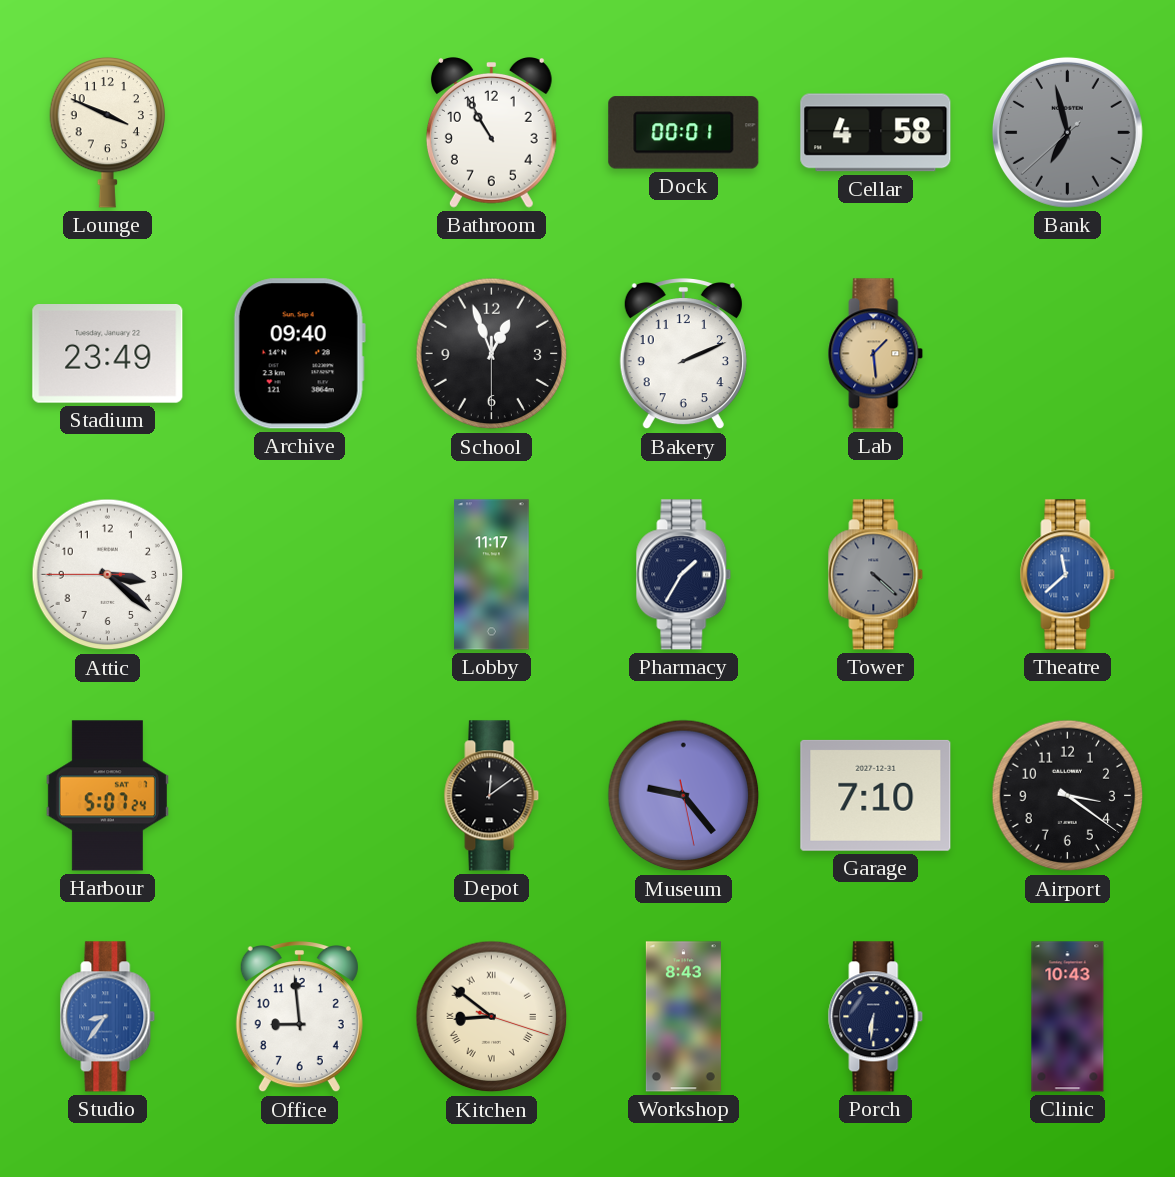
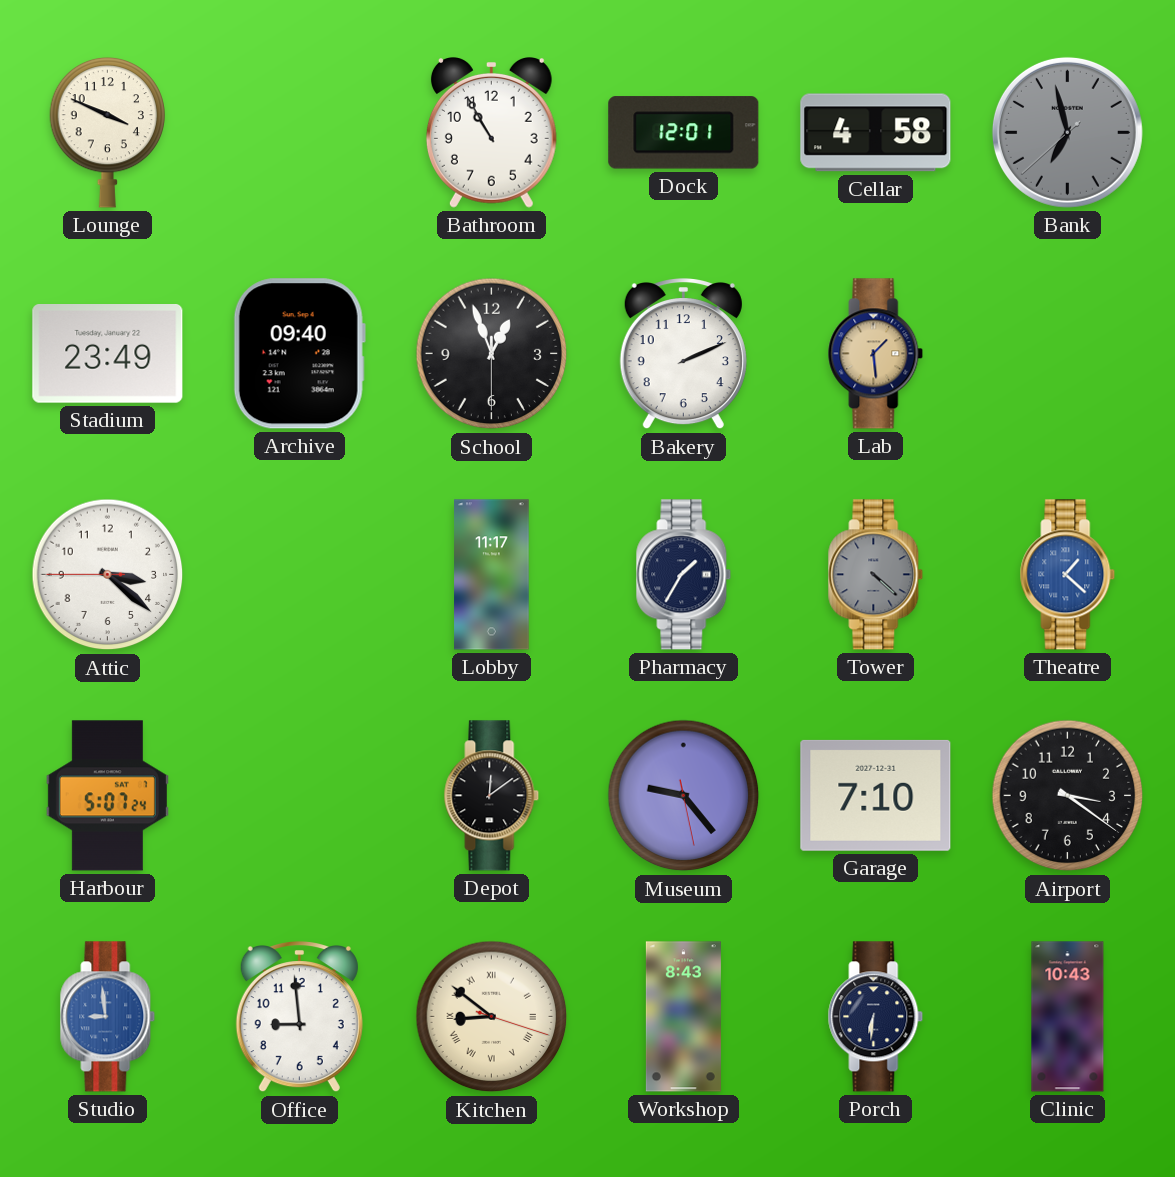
Dock: 00:01 -> 12:01 (684, 133)
Theatre: 11:38 -> 1:22 (1068, 575)
Studio: 8:36 -> 8:59 (108, 1017)
